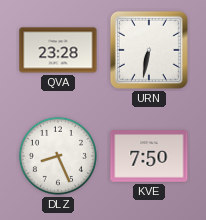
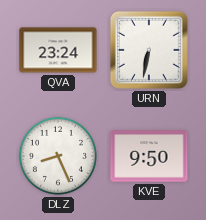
QVA: 23:28 -> 23:24 (58, 50)
KVE: 7:50 -> 9:50 (149, 156)
